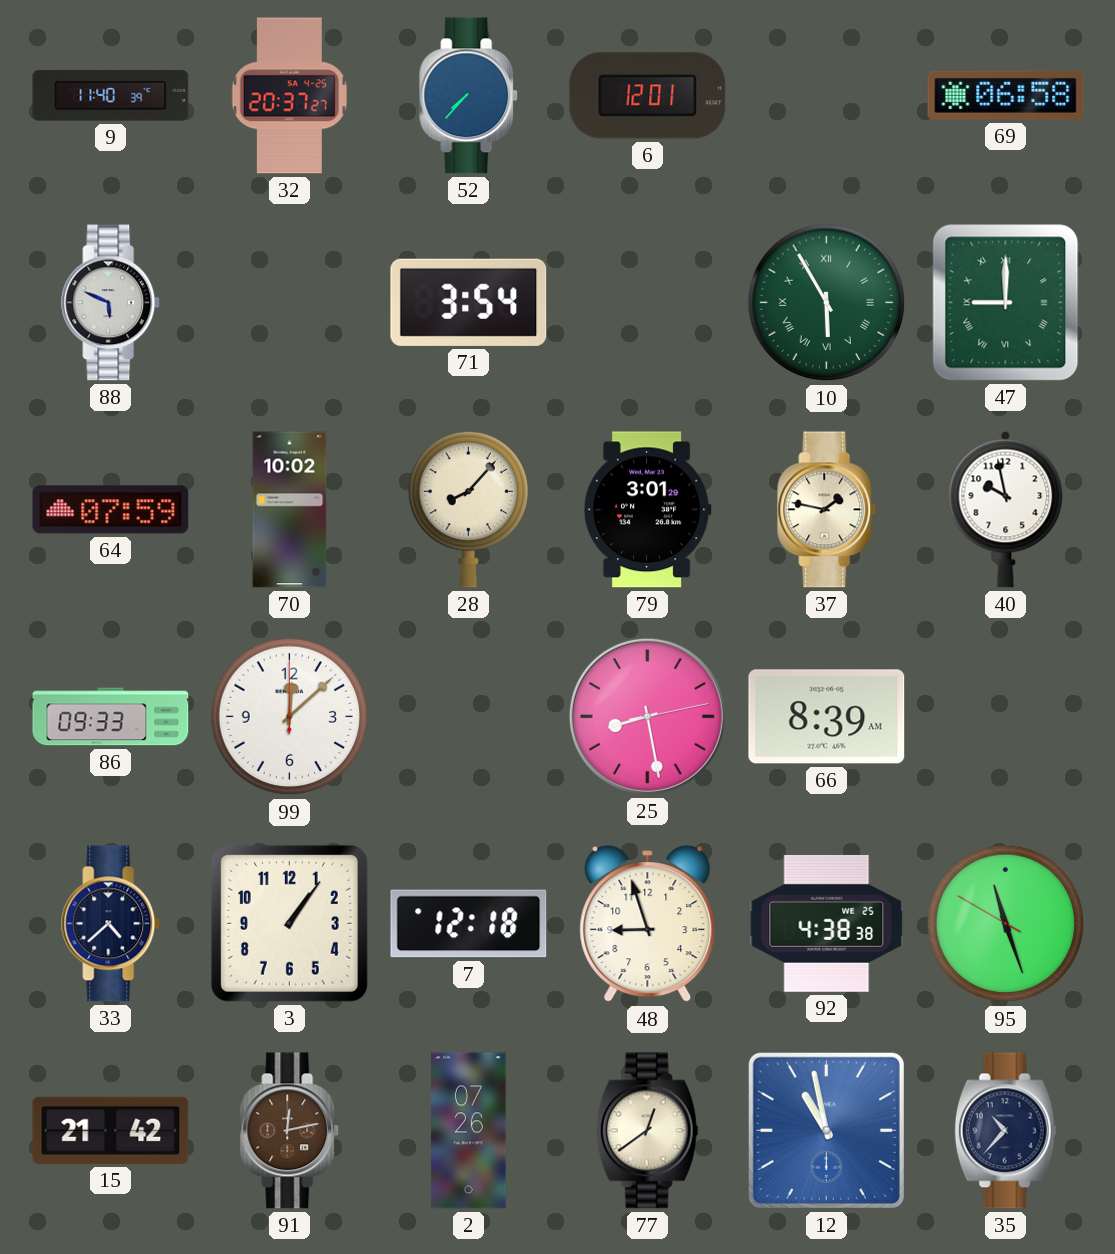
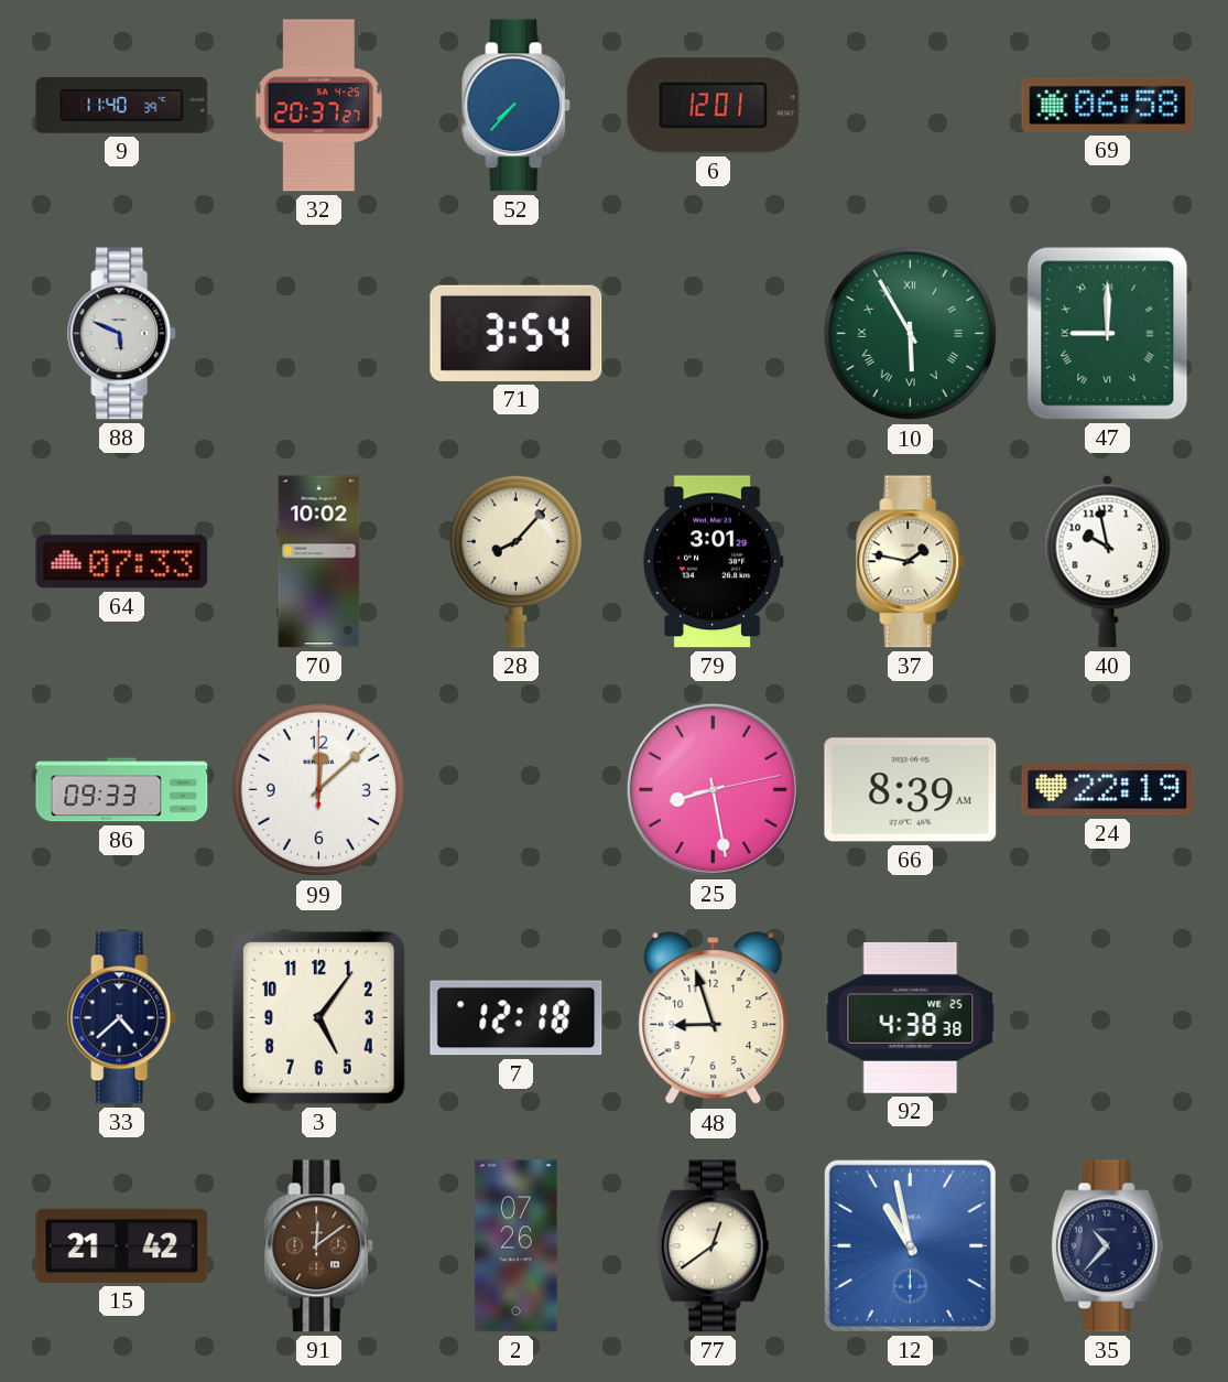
64: 07:59 -> 07:33 (122, 562)
24: none -> 22:19 (1108, 790)
3: 1:06 -> 5:06 (318, 1017)
95: 11:26 -> none (1006, 924)
91: 12:13 -> 12:09 (319, 1246)
